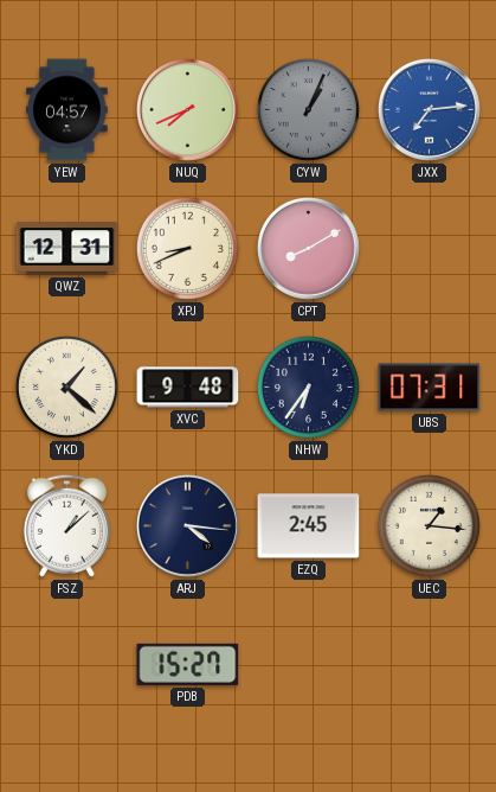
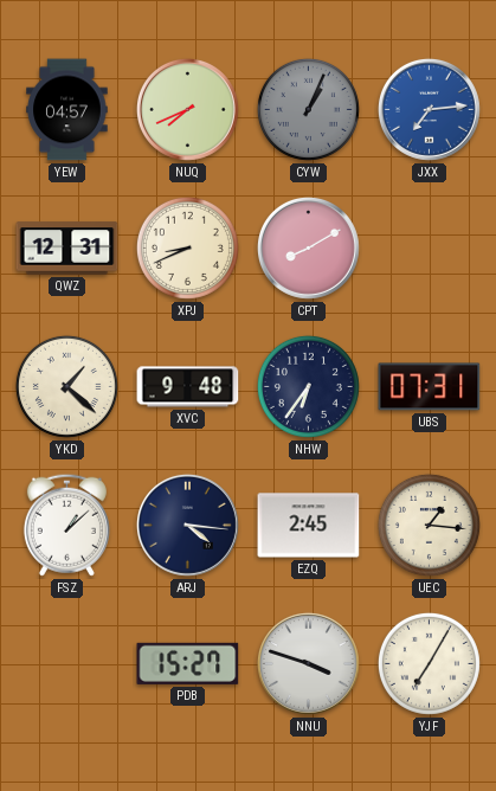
NNU: none -> 3:48 (308, 663)
YJF: none -> 7:05 (429, 663)
